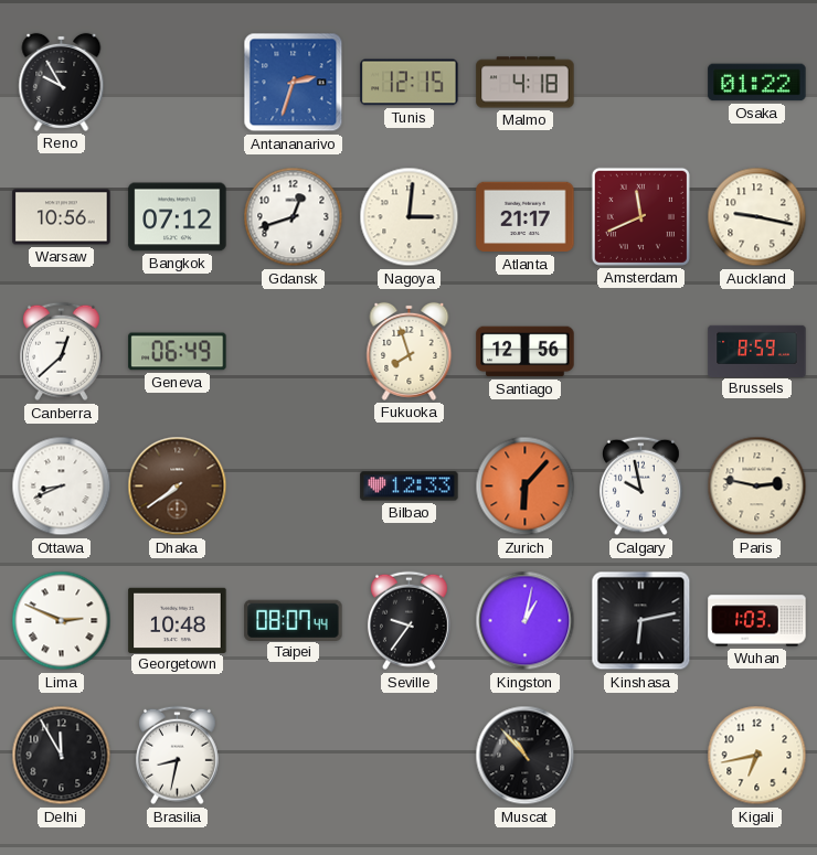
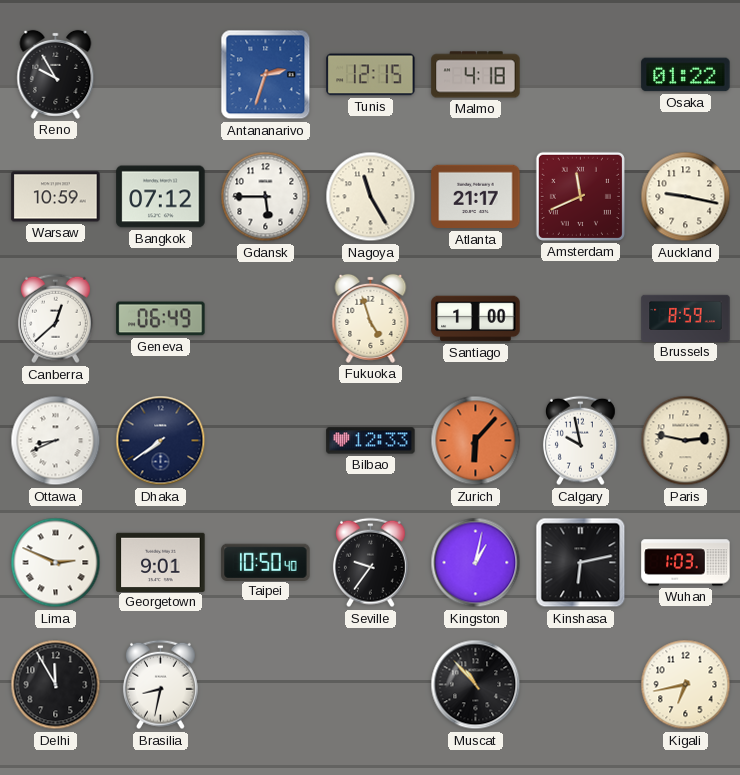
Warsaw: 10:56 -> 10:59 (56, 197)
Gdansk: 12:42 -> 5:45 (266, 197)
Nagoya: 3:01 -> 11:25 (371, 197)
Fukuoka: 7:57 -> 4:57 (371, 318)
Santiago: 12:56 -> 1:00 (476, 319)
Dhaka dial: brown -> navy (161, 441)
Georgetown: 10:48 -> 9:01 (161, 562)
Taipei: 08:07 -> 10:50 (266, 562)
